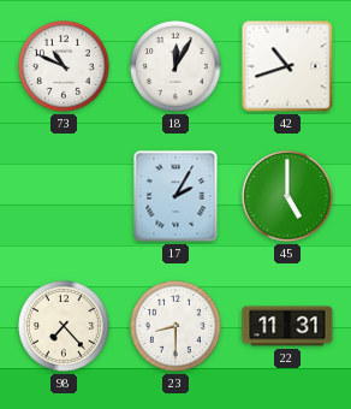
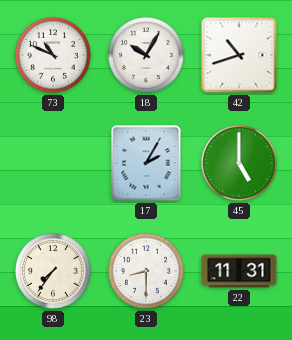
18: 12:05 -> 10:05 (147, 56)
98: 7:23 -> 7:36 (54, 272)
